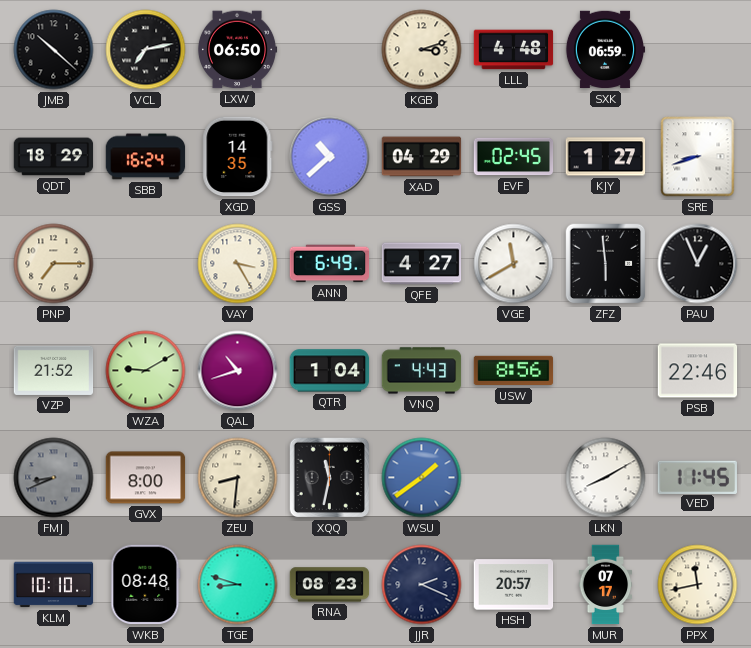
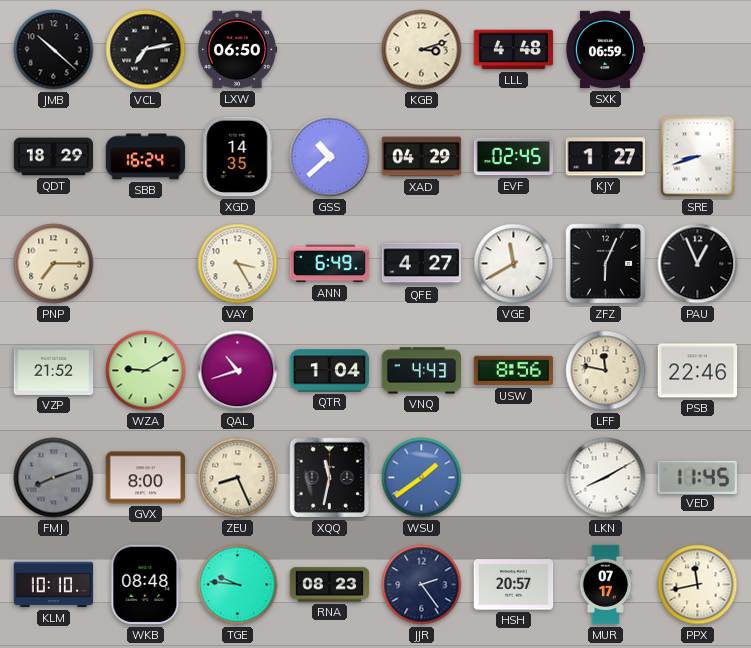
ZFZ: 5:59 -> 6:04 (606, 264)
LFF: none -> 11:47 (606, 371)
FMJ: 8:41 -> 8:12 (54, 478)
ZEU: 8:31 -> 8:26 (238, 478)
TGE: 8:48 -> 9:46 (238, 585)
JJR: 2:19 -> 2:24 (422, 585)
